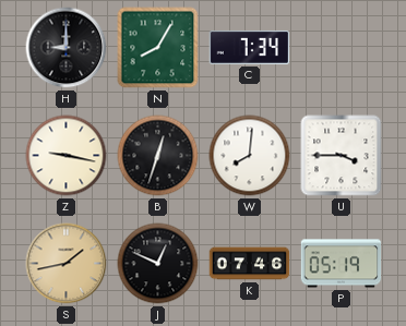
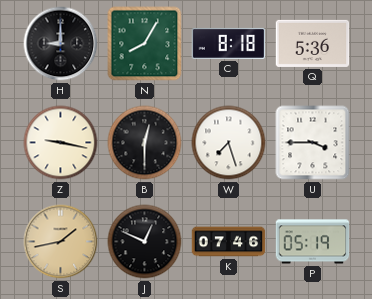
C: 7:34 -> 8:18 (229, 43)
Q: none -> 5:36 (313, 43)
B: 12:33 -> 12:30 (145, 143)
W: 8:01 -> 7:27 (229, 143)
